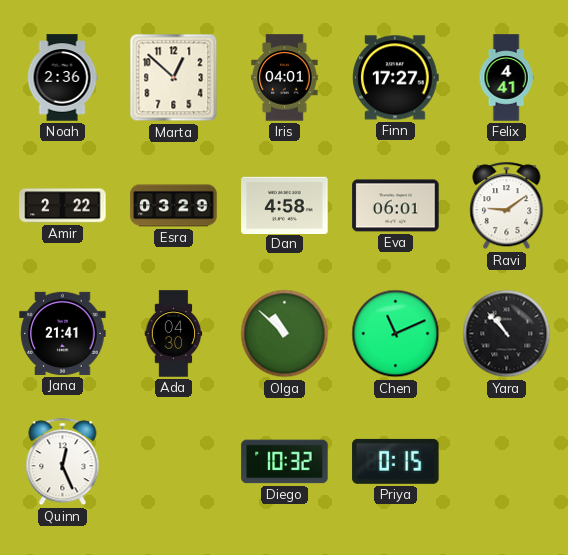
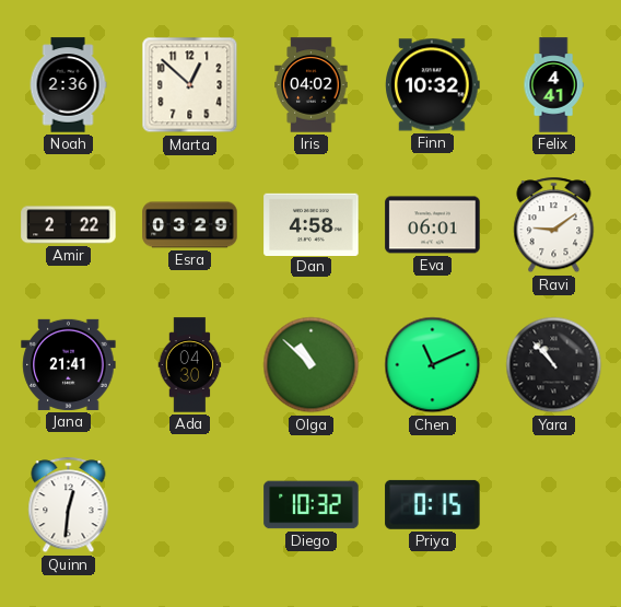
Iris: 04:01 -> 04:02 (312, 85)
Finn: 17:27 -> 10:32 (433, 85)
Quinn: 12:26 -> 12:31 (69, 505)
